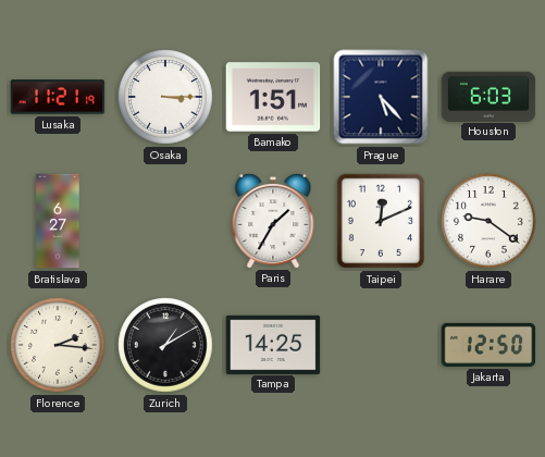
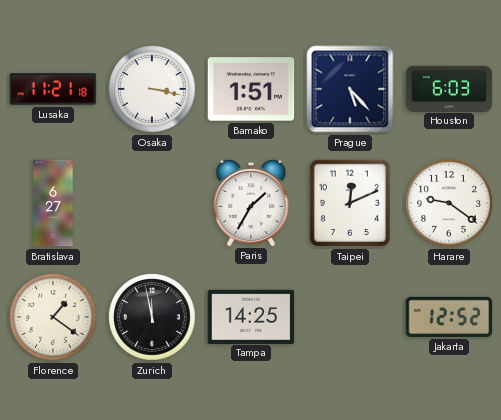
Lusaka: 11:21:19 -> 11:21:18 (53, 89)
Osaka: 3:15 -> 3:17 (152, 89)
Florence: 2:16 -> 1:21 (53, 317)
Zurich: 1:10 -> 11:58 (152, 317)
Jakarta: 12:50 -> 12:52 (449, 317)
